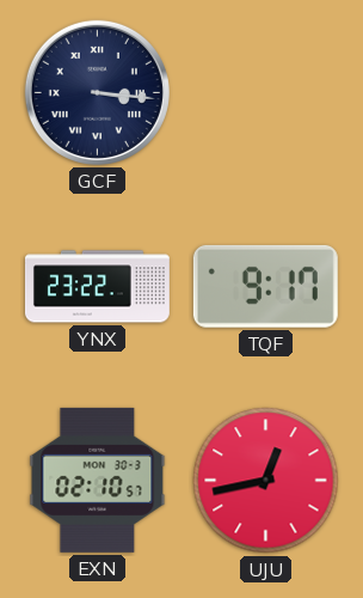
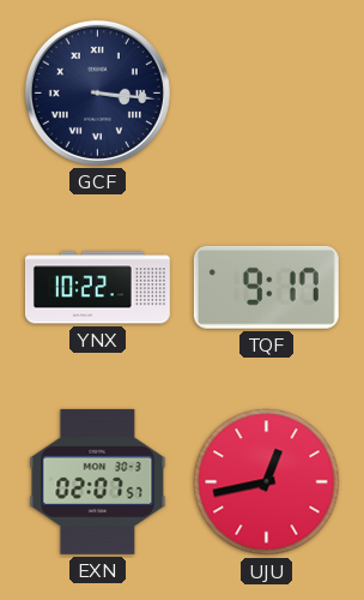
YNX: 23:22 -> 10:22 (97, 288)
EXN: 02:10 -> 02:07 (98, 481)
